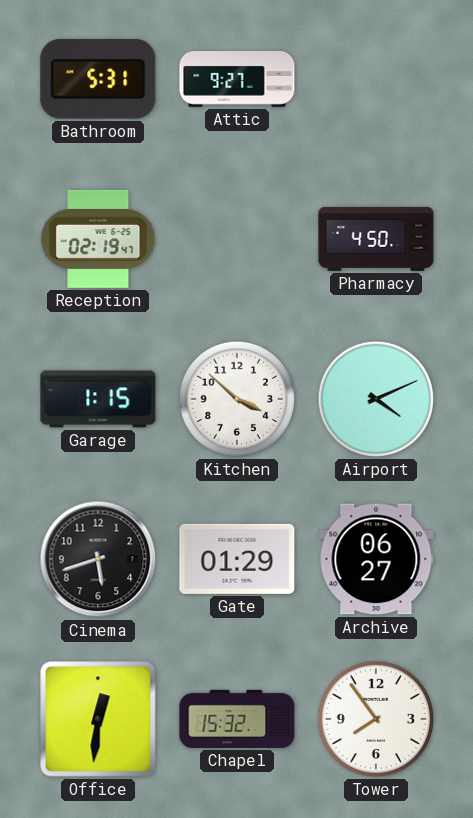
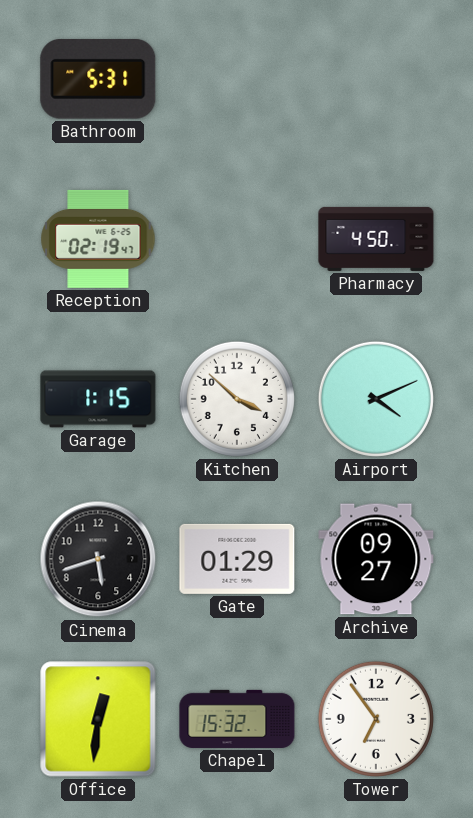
Attic: 9:27 -> none (237, 79)
Archive: 06:27 -> 09:27 (376, 559)
Tower: 7:54 -> 6:54 (376, 719)
